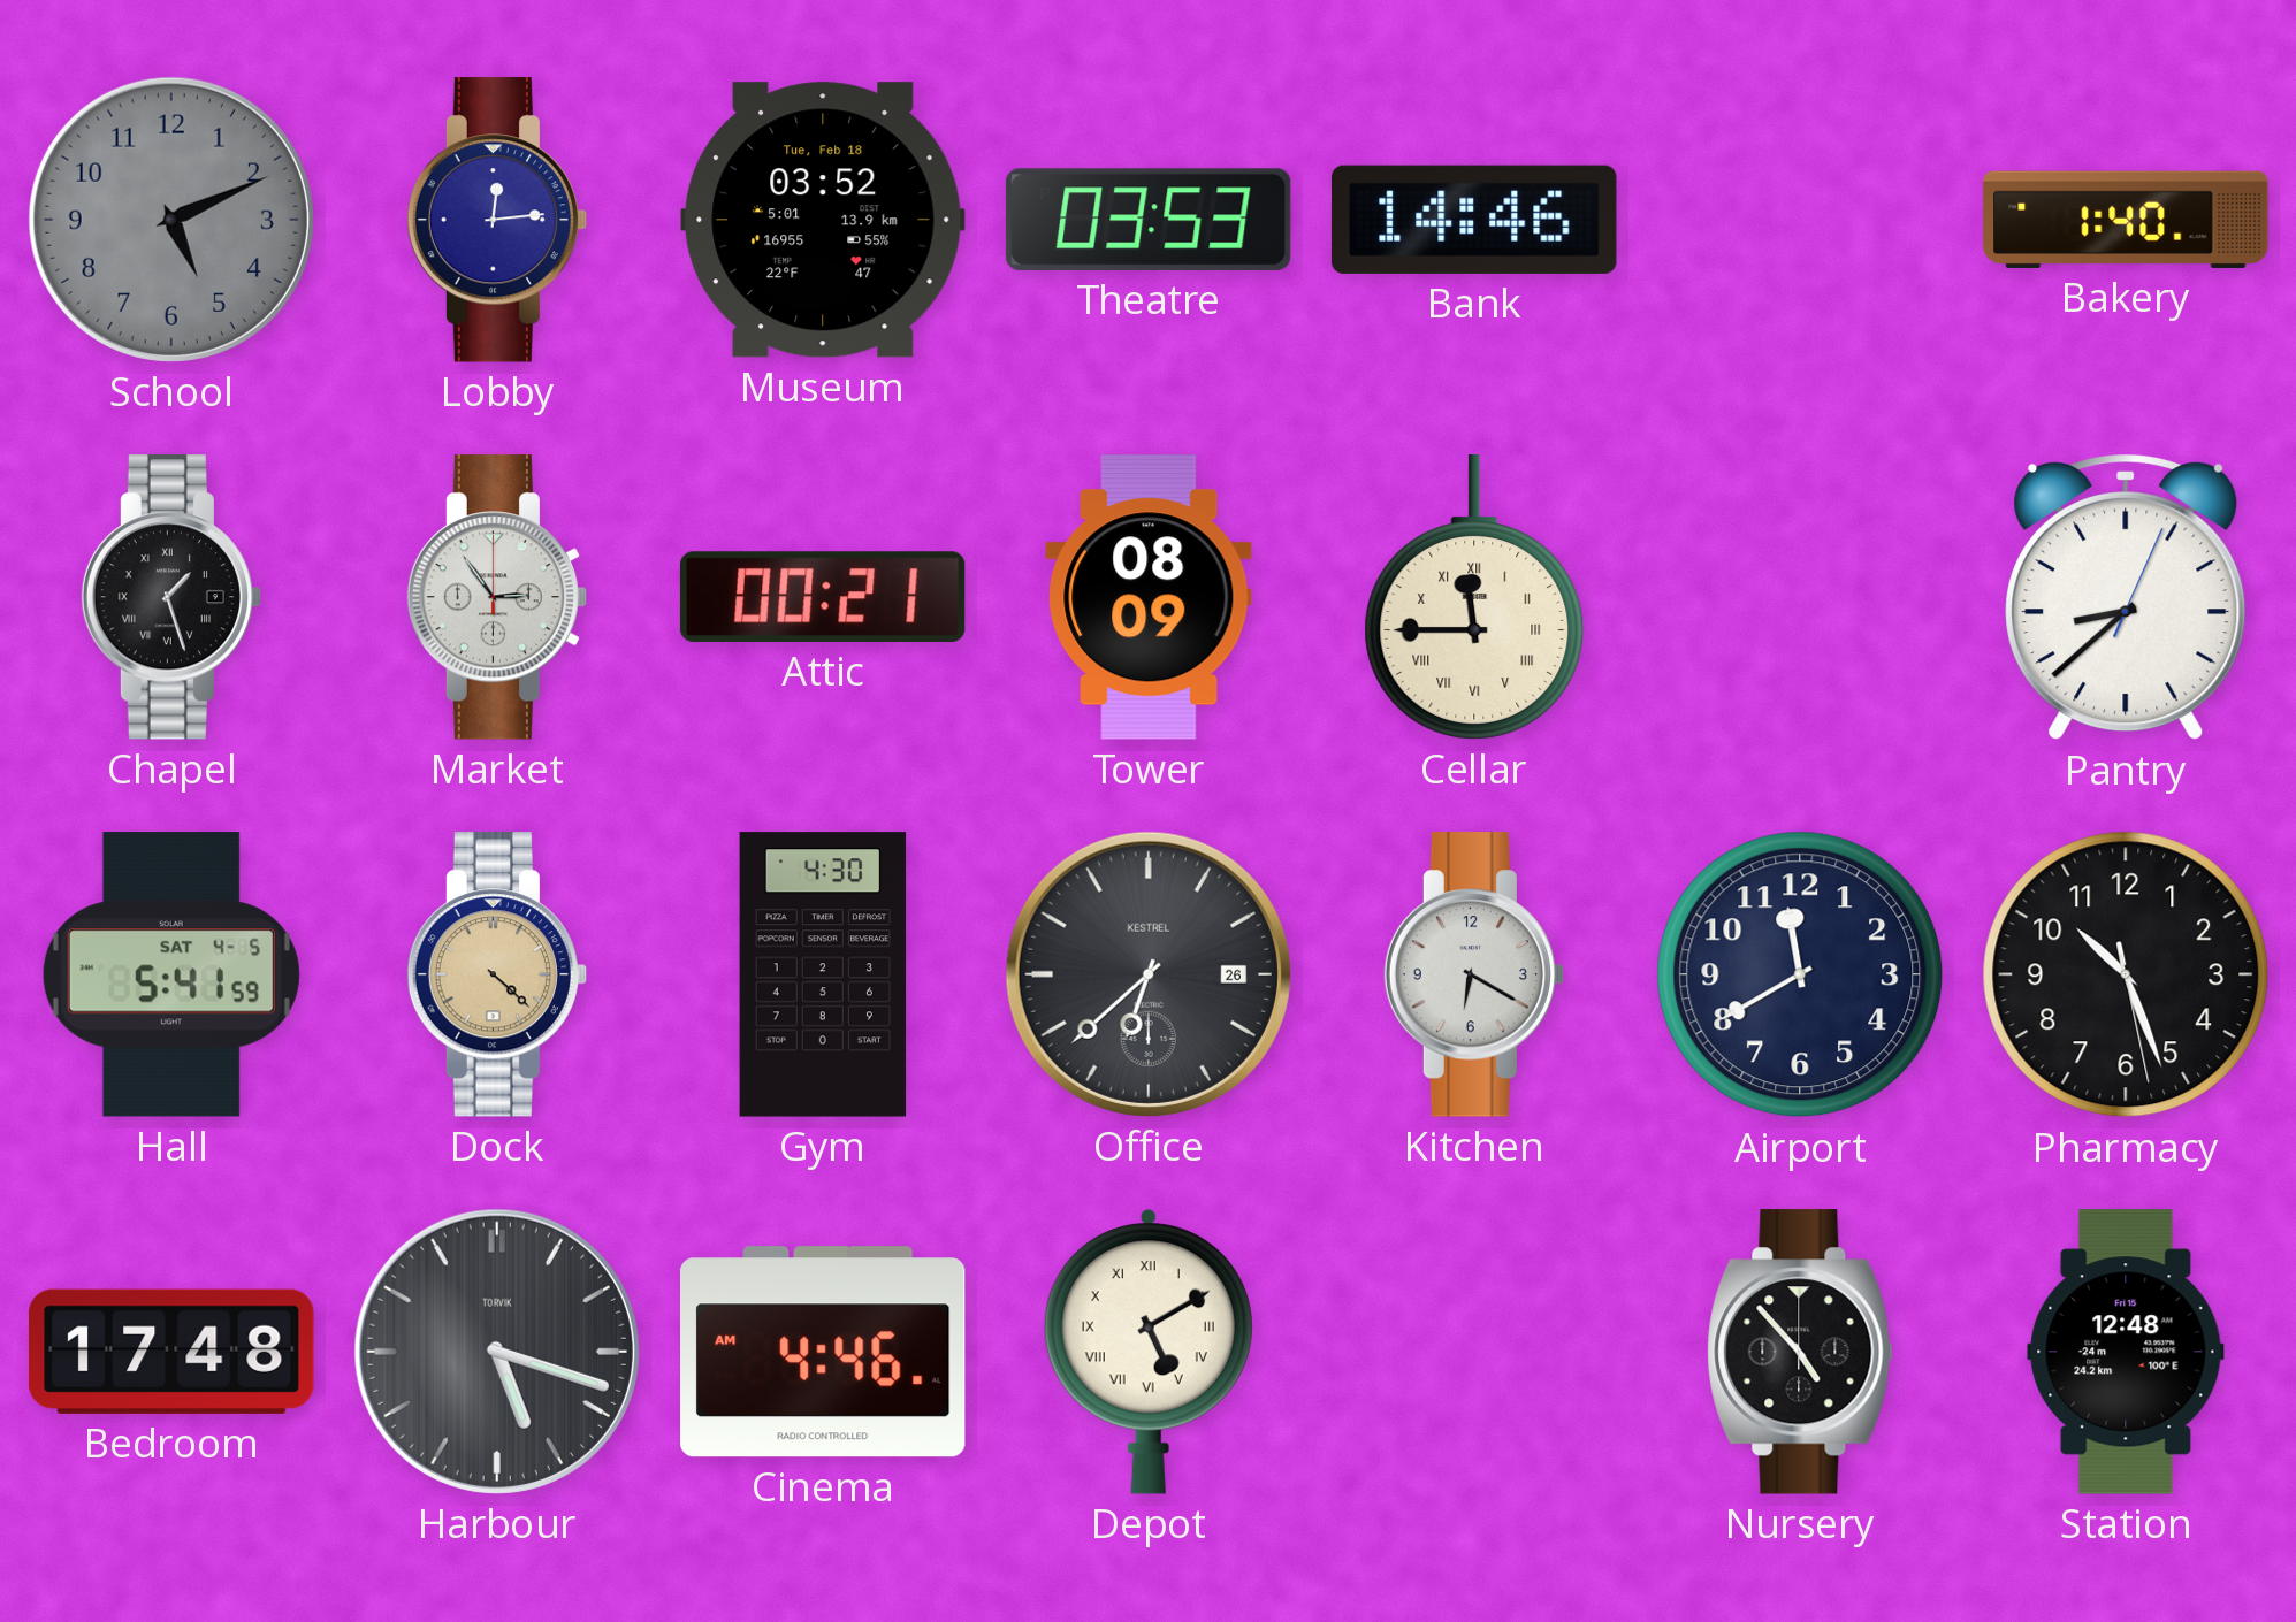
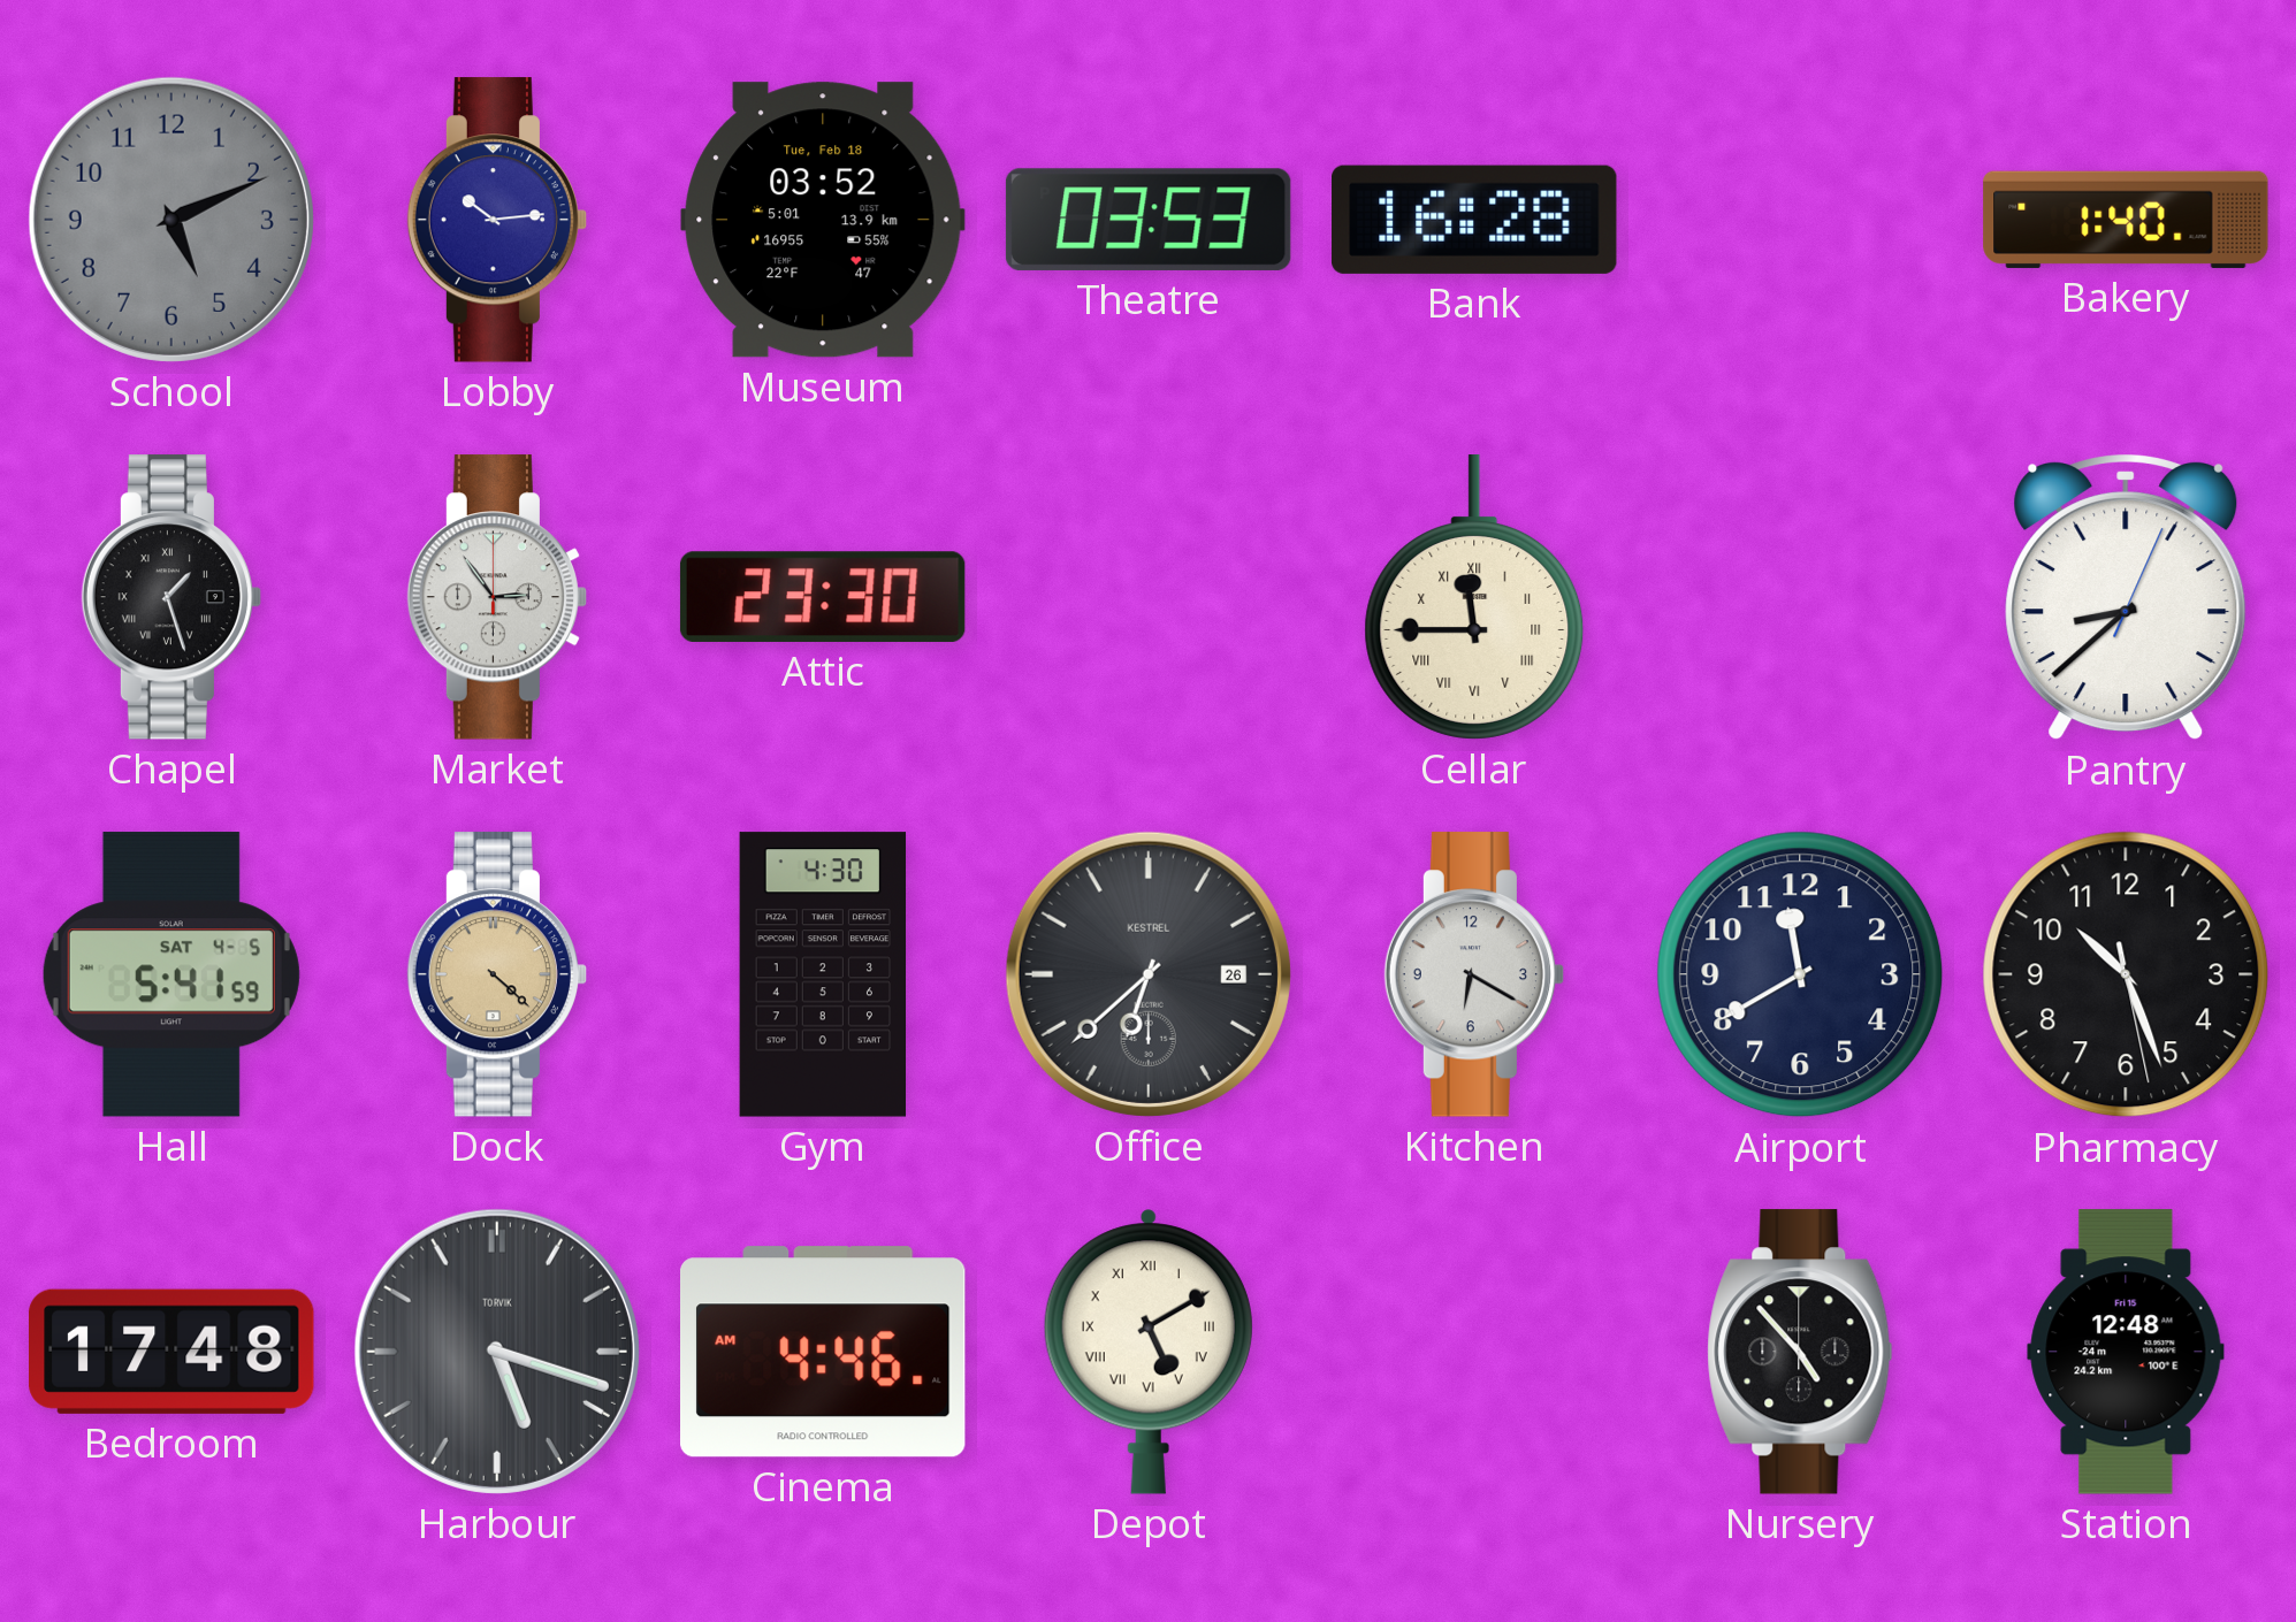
Lobby: 12:14 -> 10:14 (496, 220)
Bank: 14:46 -> 16:28 (1474, 220)
Attic: 00:21 -> 23:30 (823, 597)
Tower: 08:09 -> none (1149, 597)
